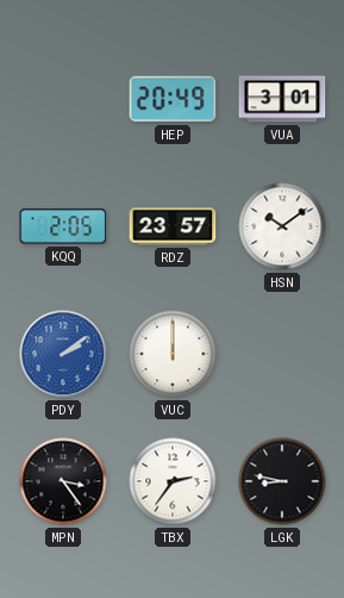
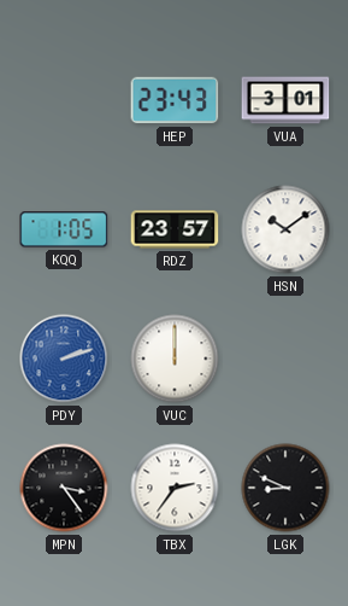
HEP: 20:49 -> 23:43 (175, 100)
KQQ: 2:05 -> 1:05 (64, 229)
PDY: 2:09 -> 2:12 (64, 359)
LGK: 8:47 -> 8:49 (285, 488)
